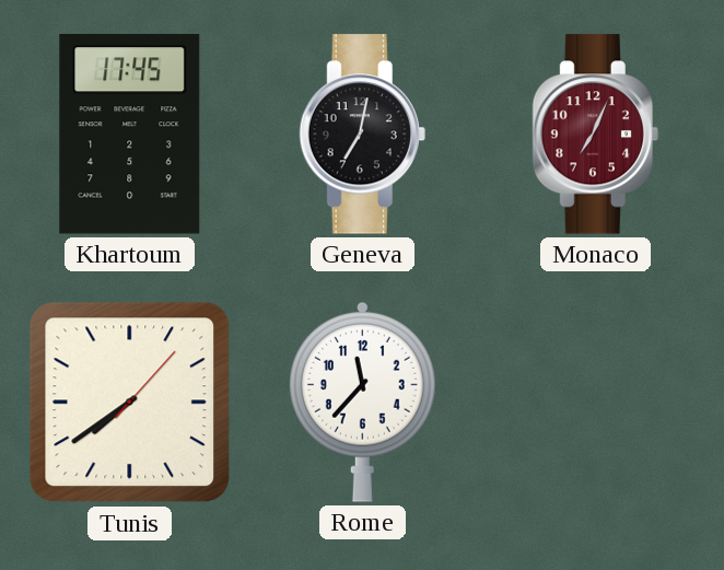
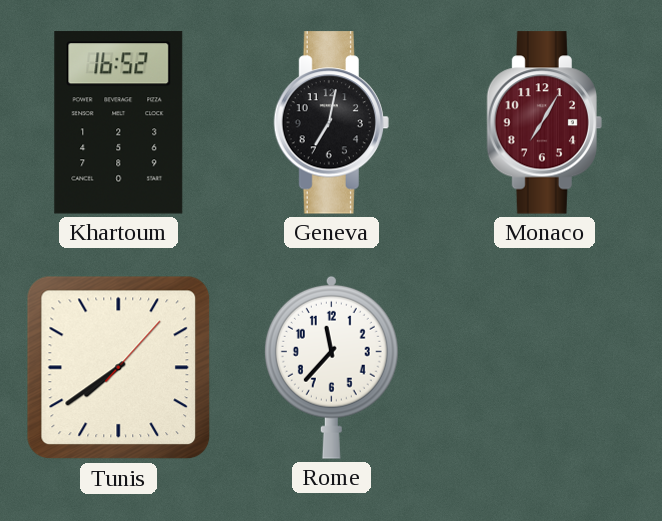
Khartoum: 17:45 -> 16:52 (119, 123)
Monaco: 7:04 -> 7:05 (544, 123)
